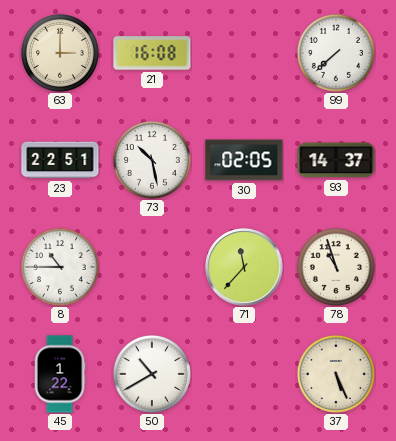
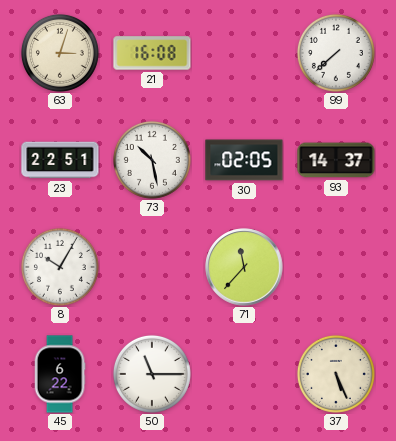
63: 3:00 -> 3:03 (60, 53)
8: 10:45 -> 10:05 (60, 267)
78: 10:57 -> none (336, 267)
45: 1:22 -> 6:22 (60, 374)
50: 10:40 -> 11:15 (152, 374)
